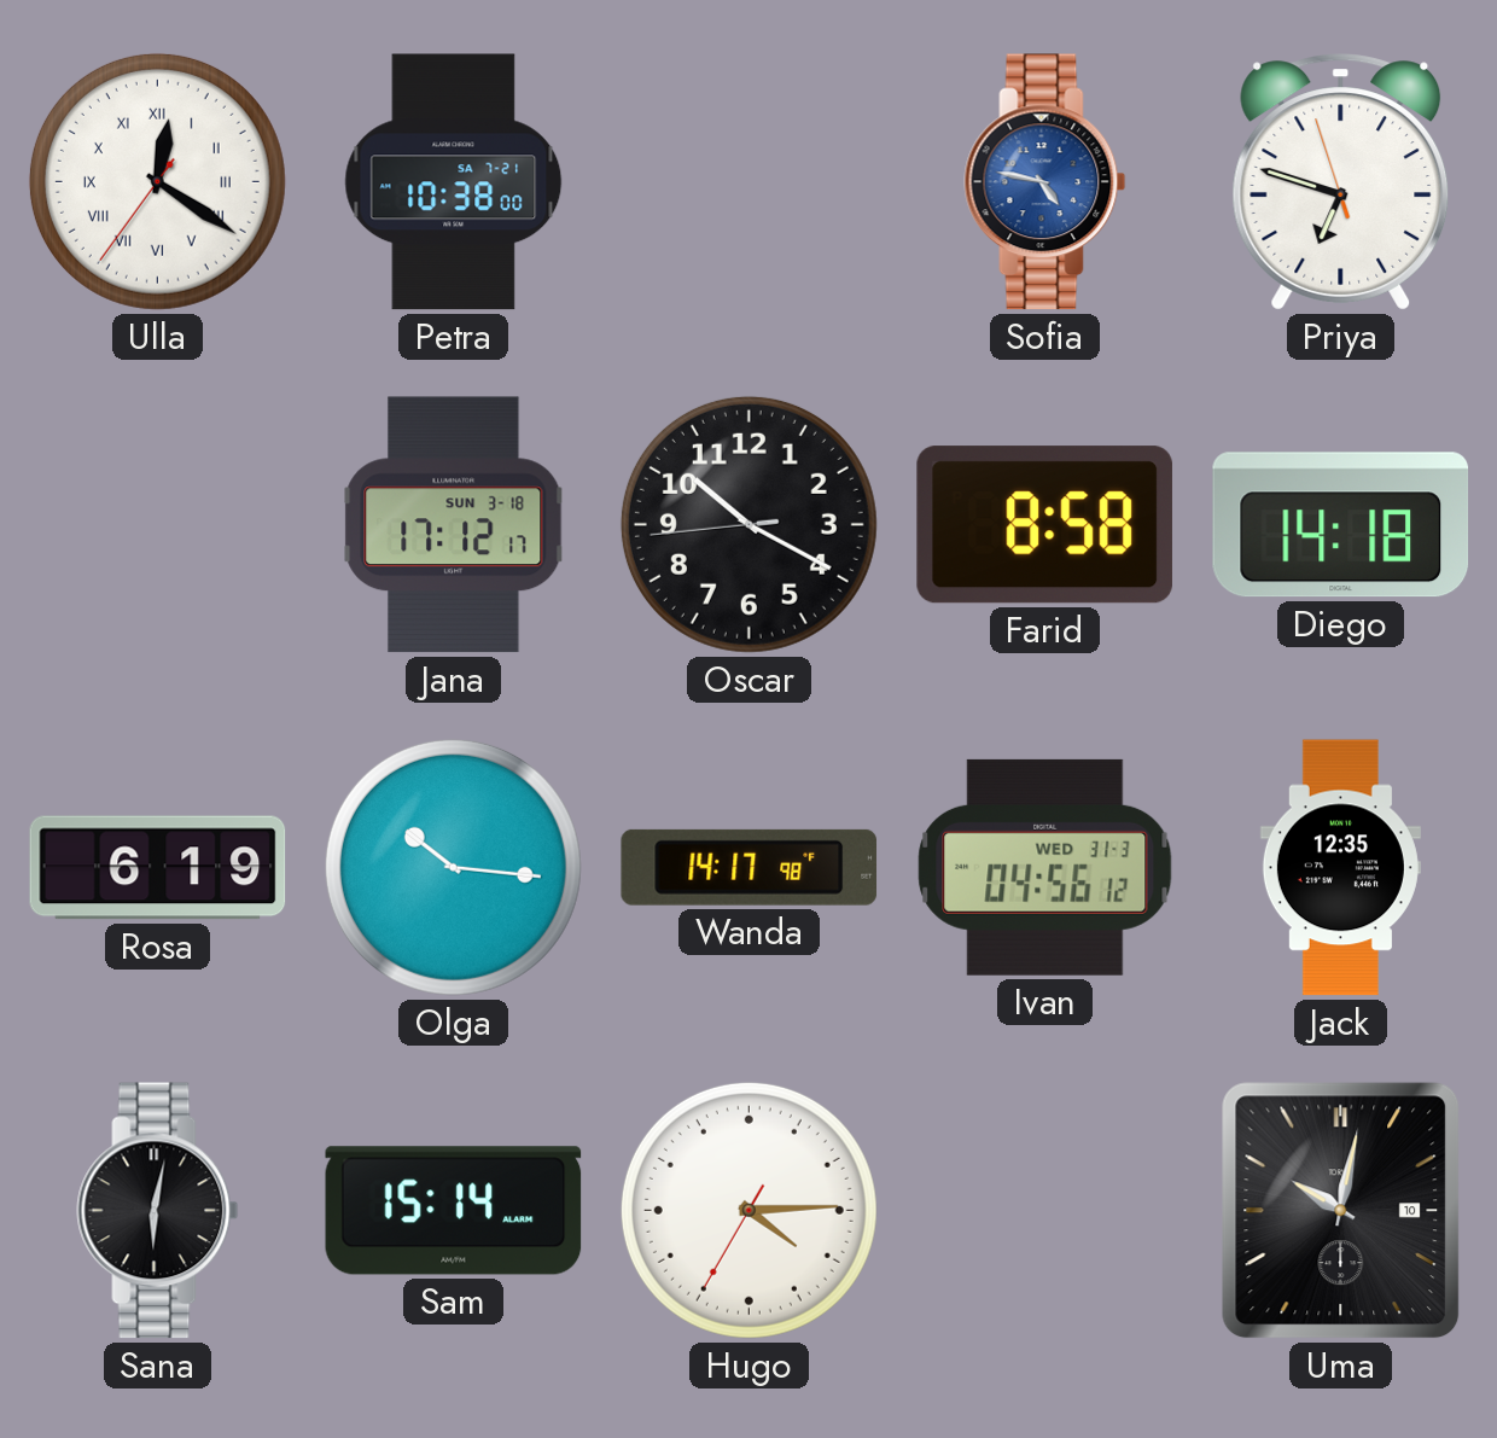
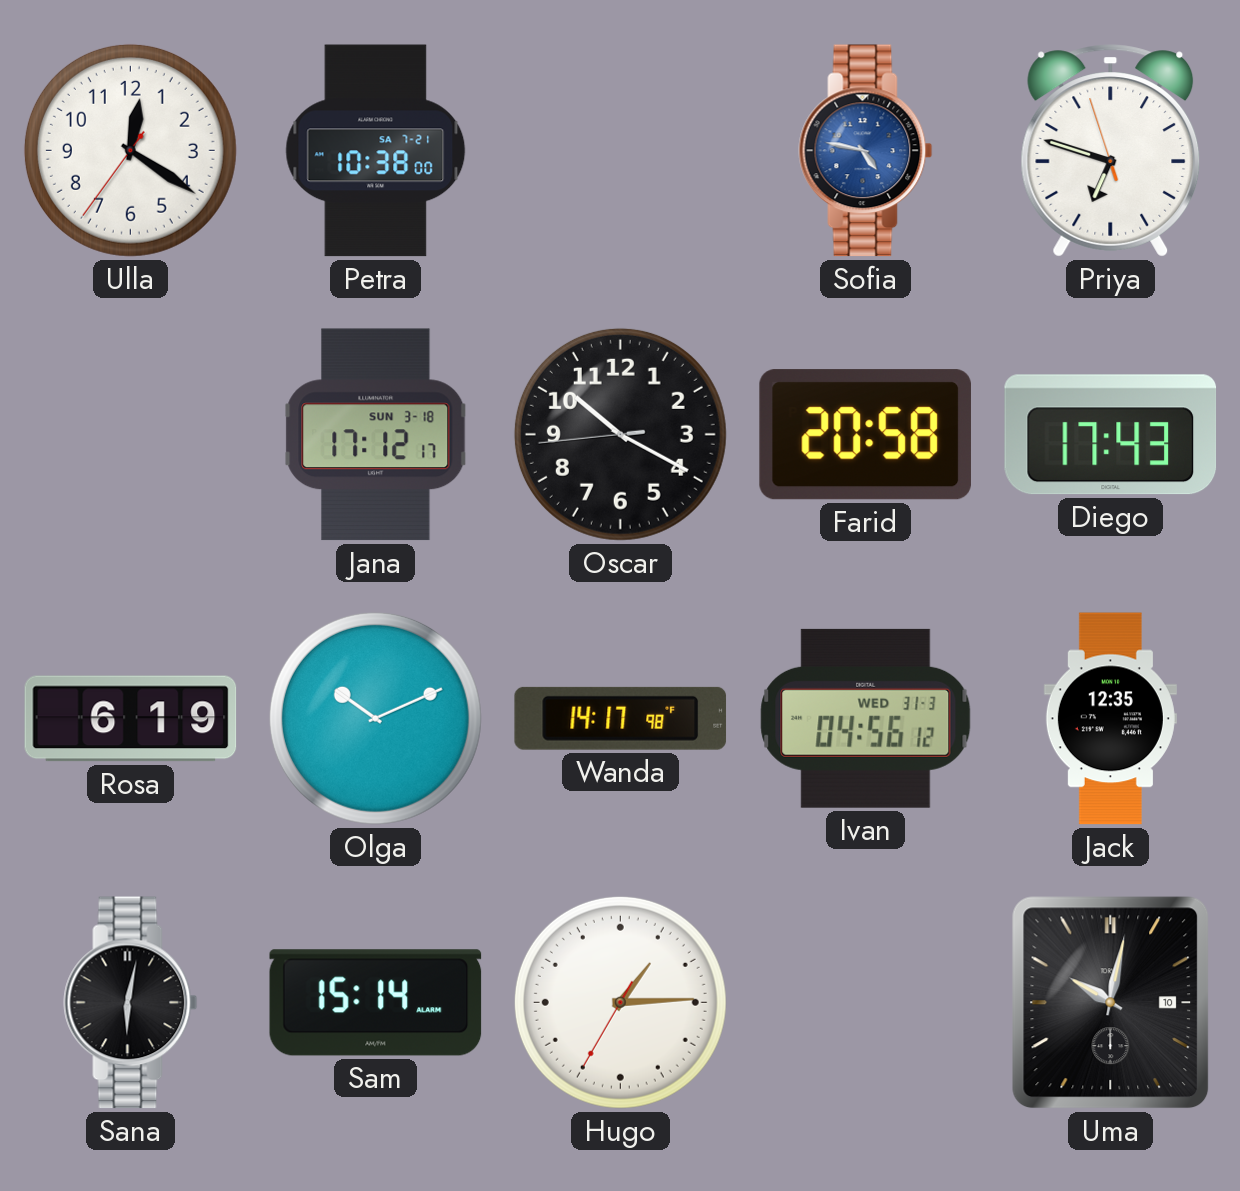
Ulla numerals: Roman -> Arabic (130, 150)
Farid: 8:58 -> 20:58 (865, 435)
Diego: 14:18 -> 17:43 (1110, 435)
Olga: 10:16 -> 10:11 (375, 718)
Hugo: 4:14 -> 1:14 (620, 1002)
